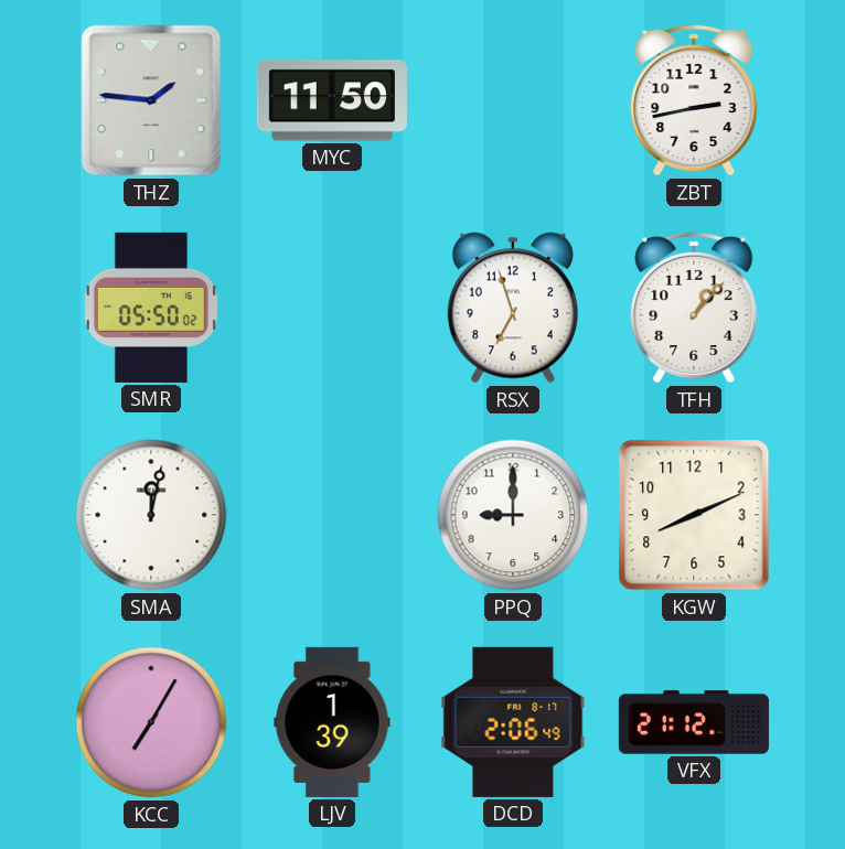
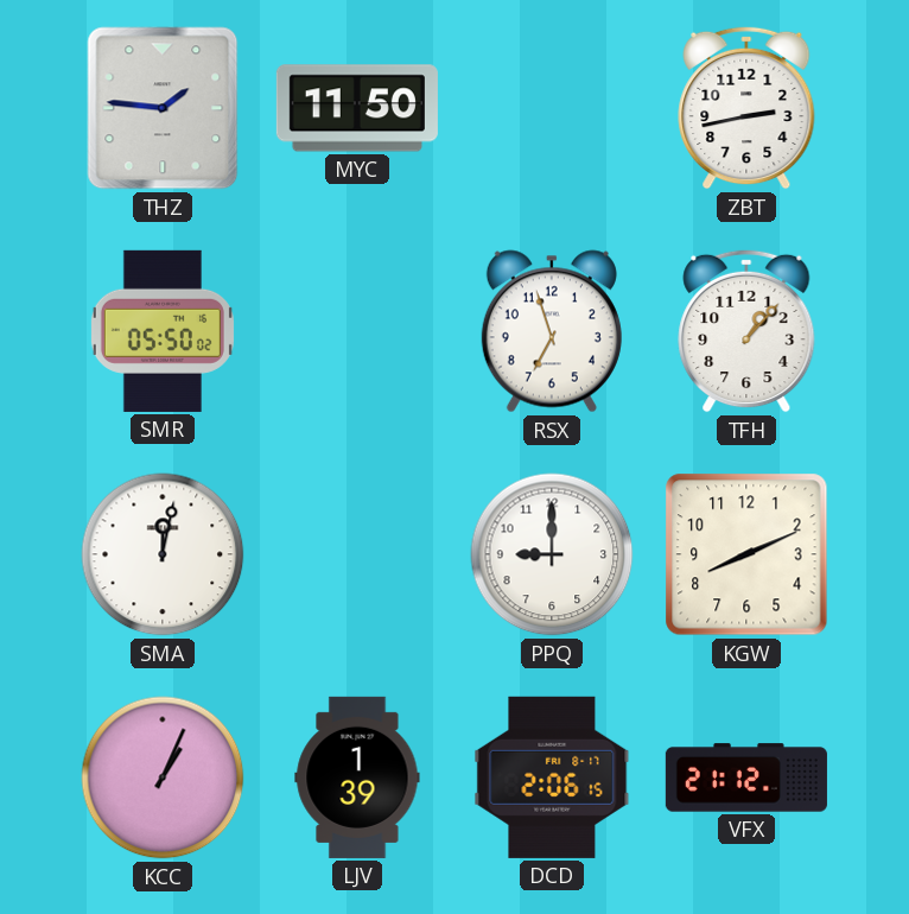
KCC: 7:05 -> 1:04 (163, 777)
DCD: 2:06:49 -> 2:06:15 (552, 777)
